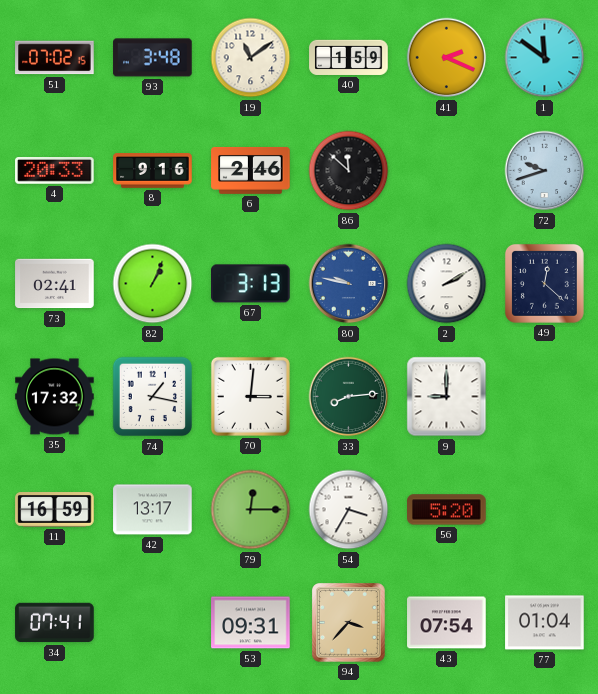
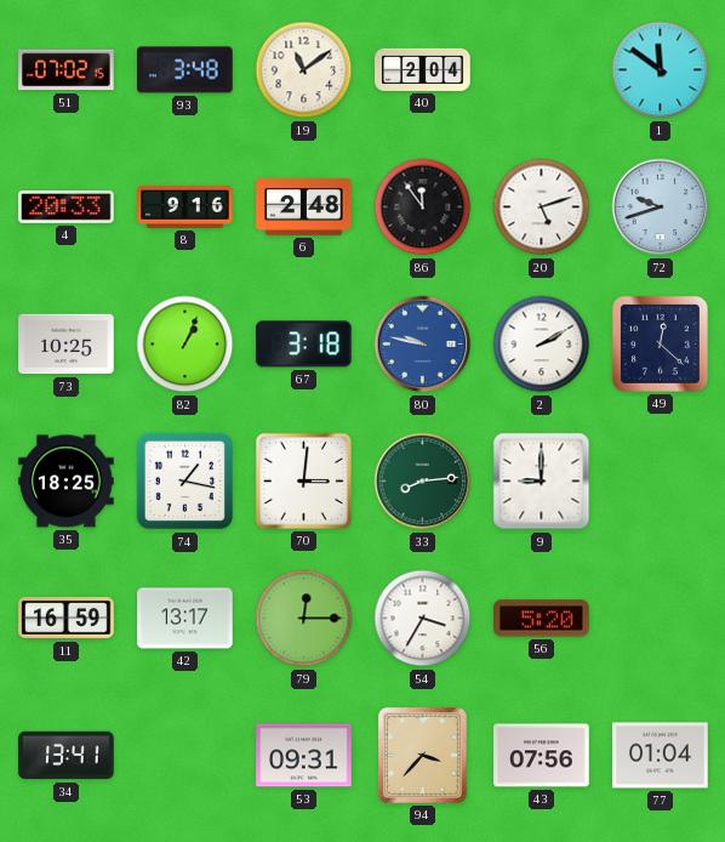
40: 1:59 -> 2:04 (423, 69)
41: 2:19 -> none (447, 58)
6: 2:46 -> 2:48 (304, 207)
86: 11:52 -> 11:54 (423, 207)
20: none -> 5:12 (542, 207)
73: 02:41 -> 10:25 (67, 345)
67: 3:13 -> 3:18 (304, 345)
35: 17:32 -> 18:25 (67, 482)
34: 07:41 -> 13:41 (67, 756)
43: 07:54 -> 07:56 (542, 756)
